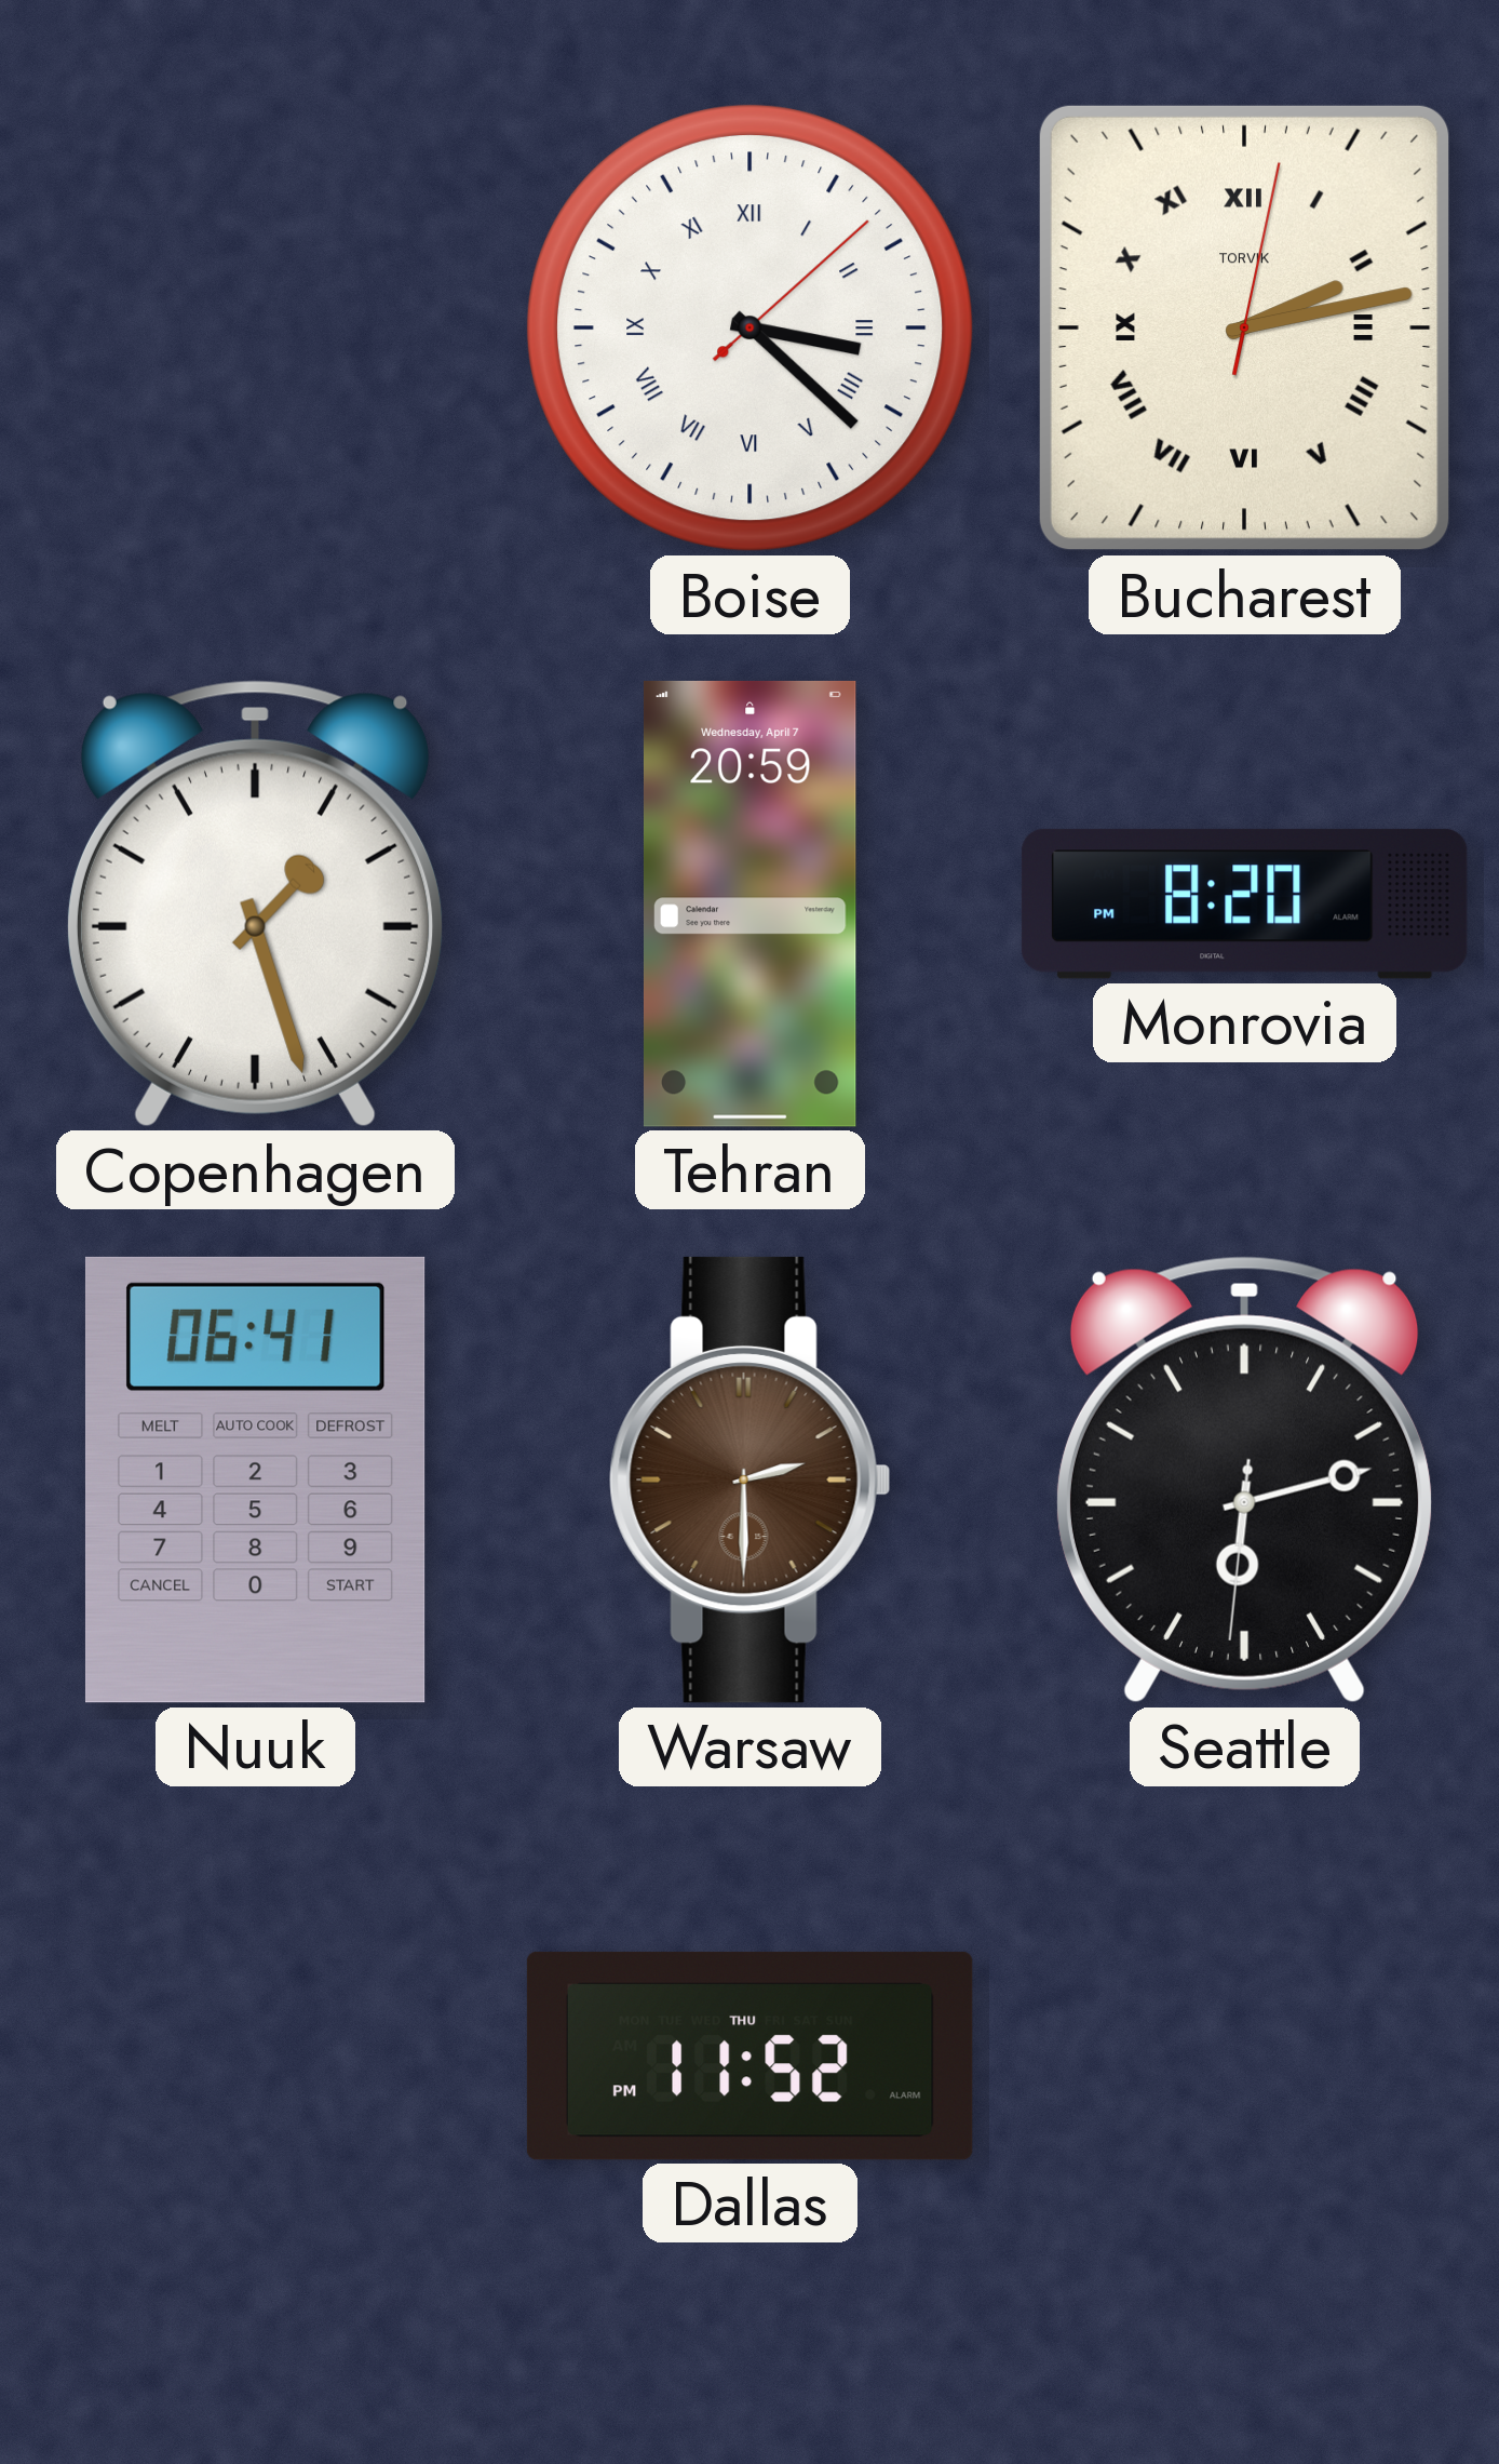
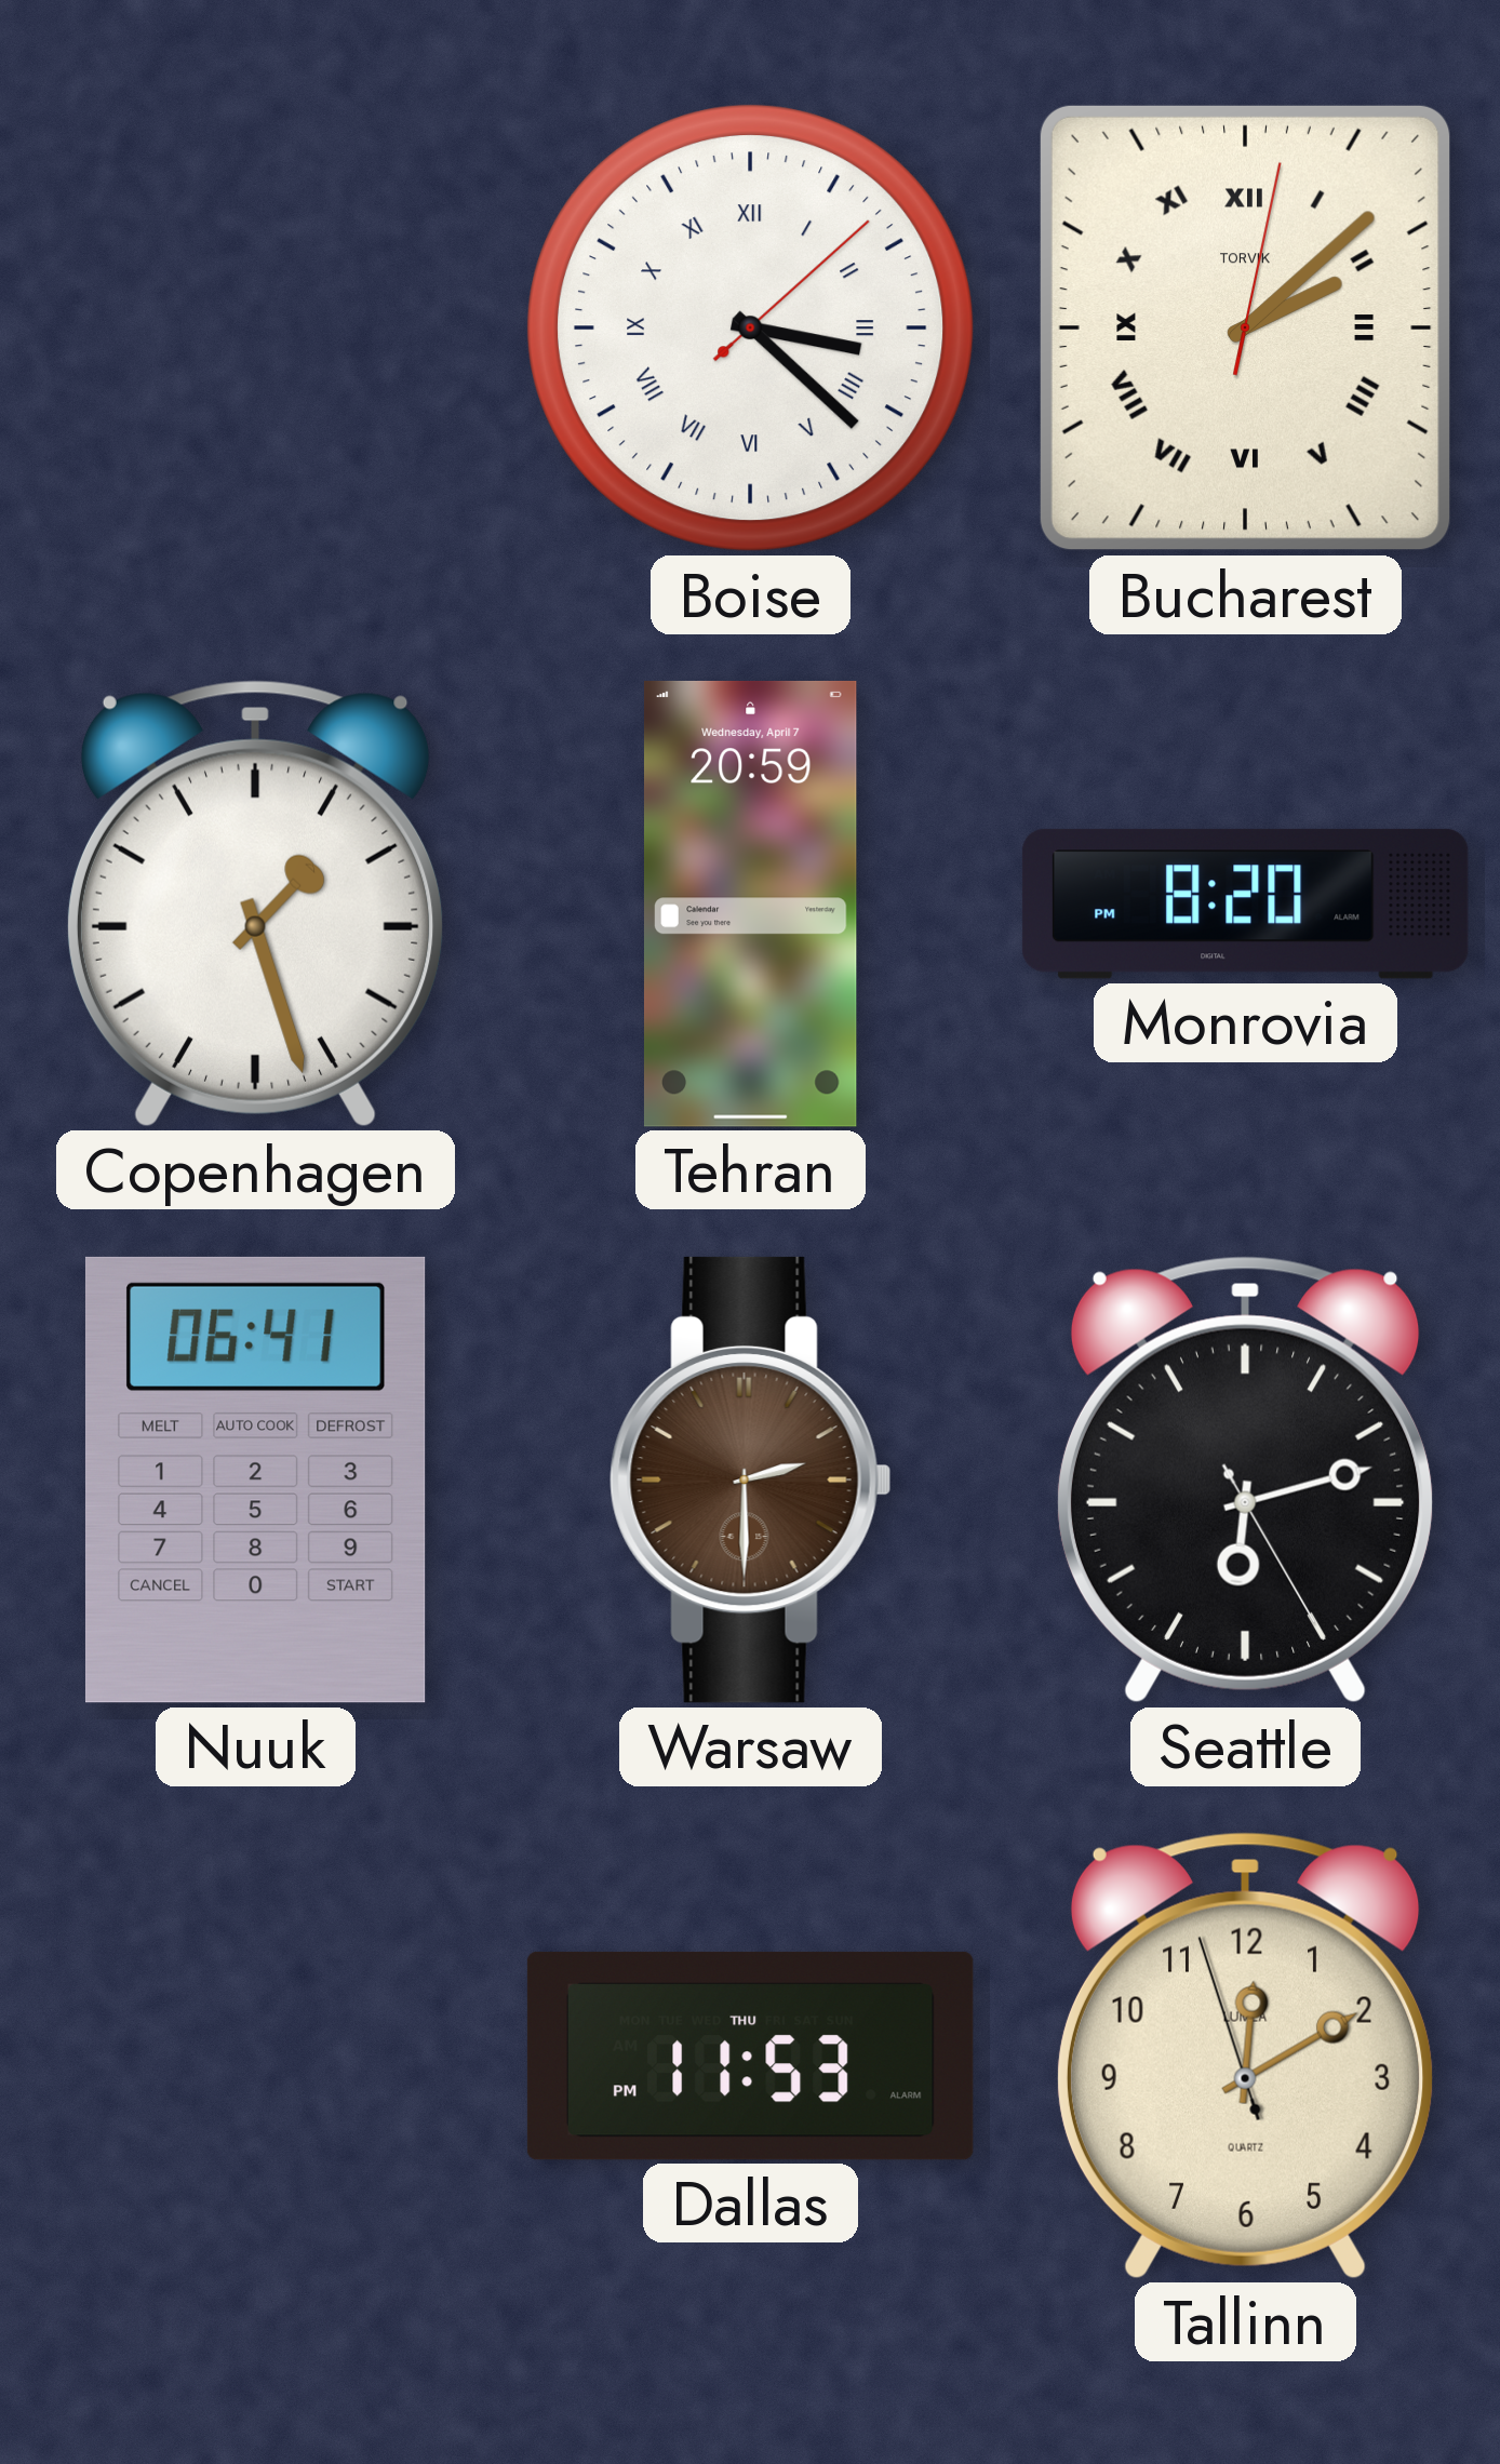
Bucharest: 2:13 -> 2:08 (1245, 327)
Seattle: 6:12:31 -> 6:12:25 (1245, 1479)
Dallas: 11:52 -> 11:53 (750, 2055)
Tallinn: none -> 12:09 (1245, 2055)
